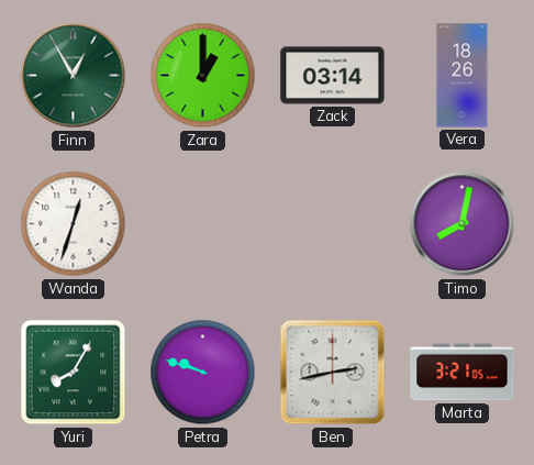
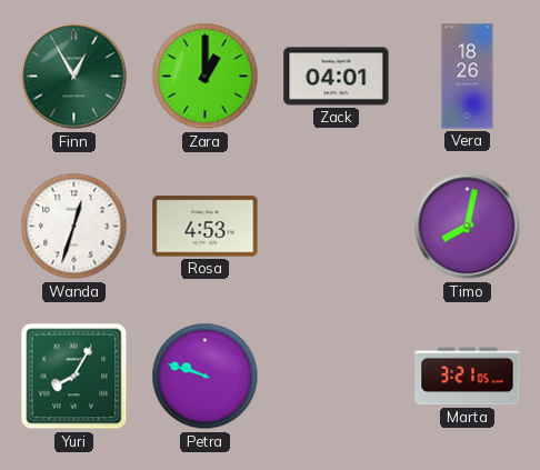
Zack: 03:14 -> 04:01 (337, 77)
Rosa: none -> 4:53 (206, 227)
Ben: 2:43 -> none (333, 373)
